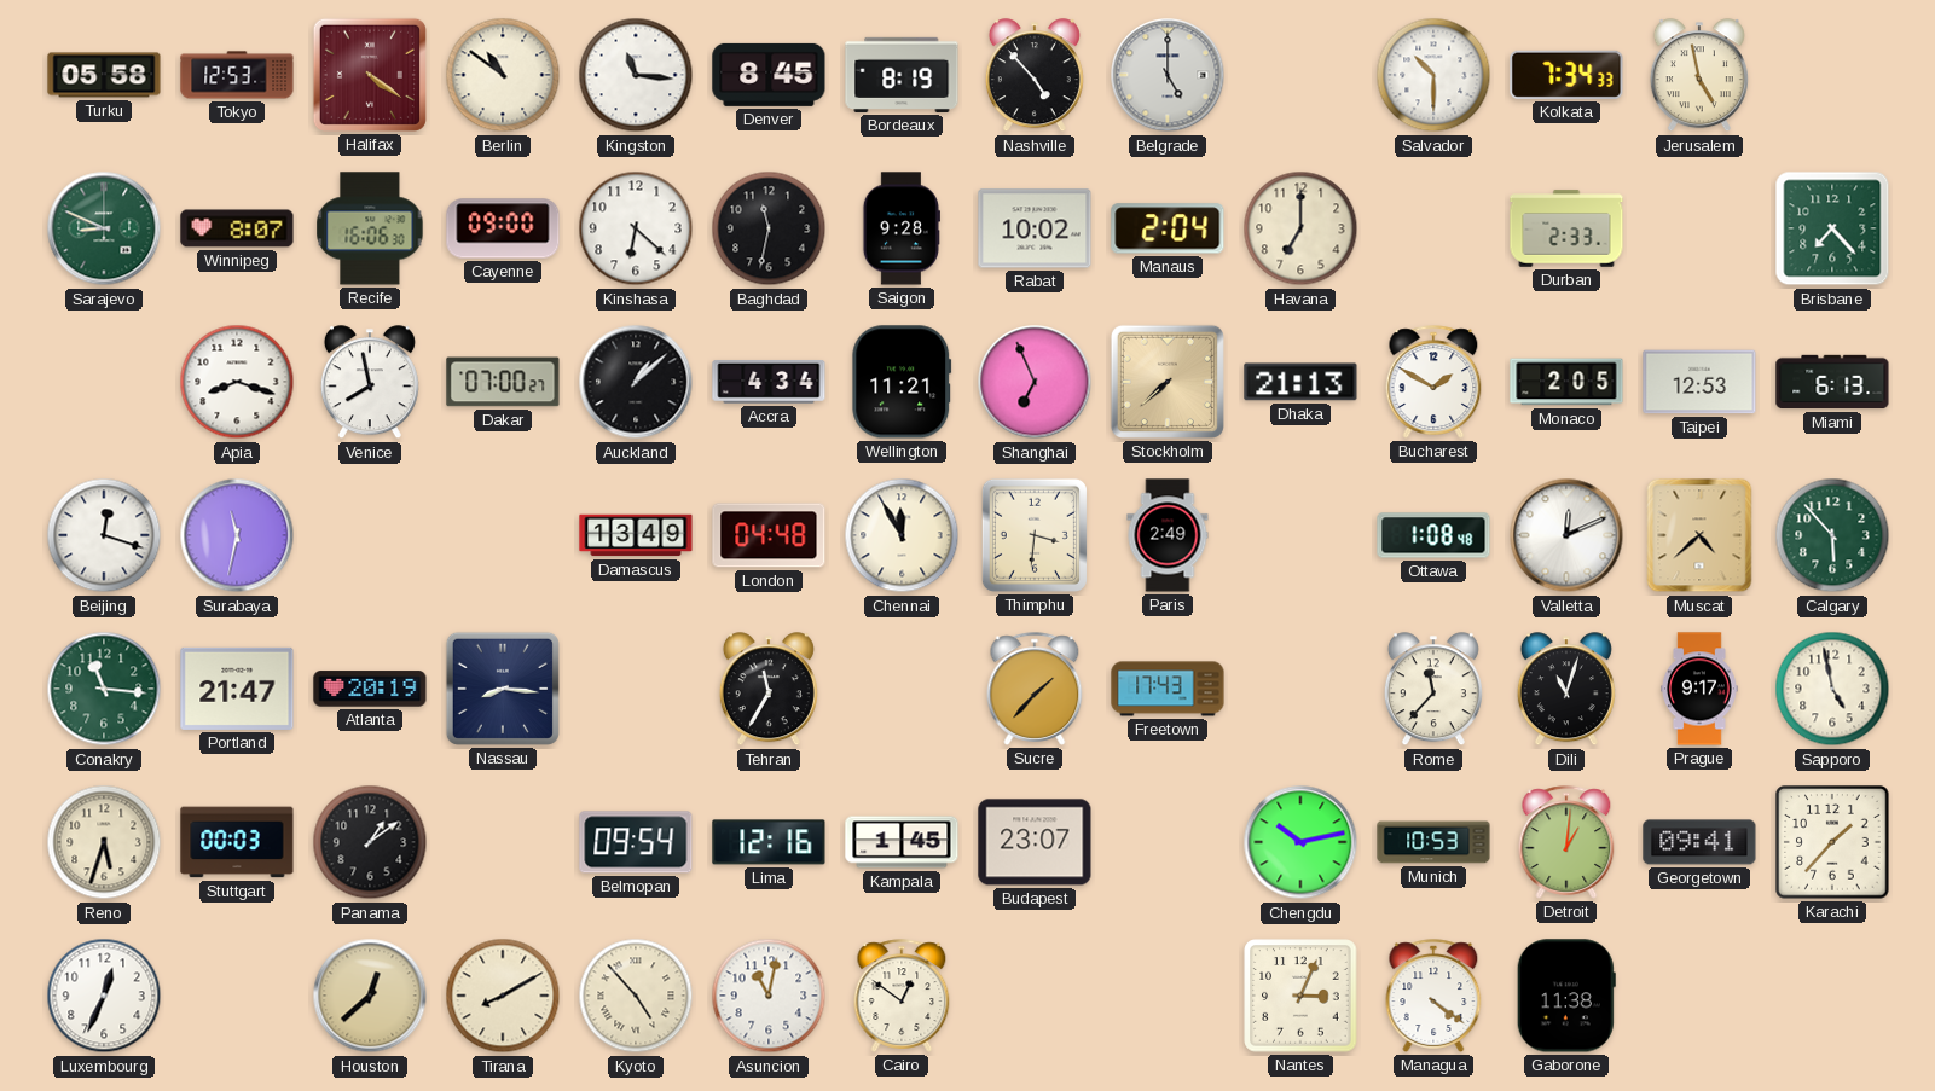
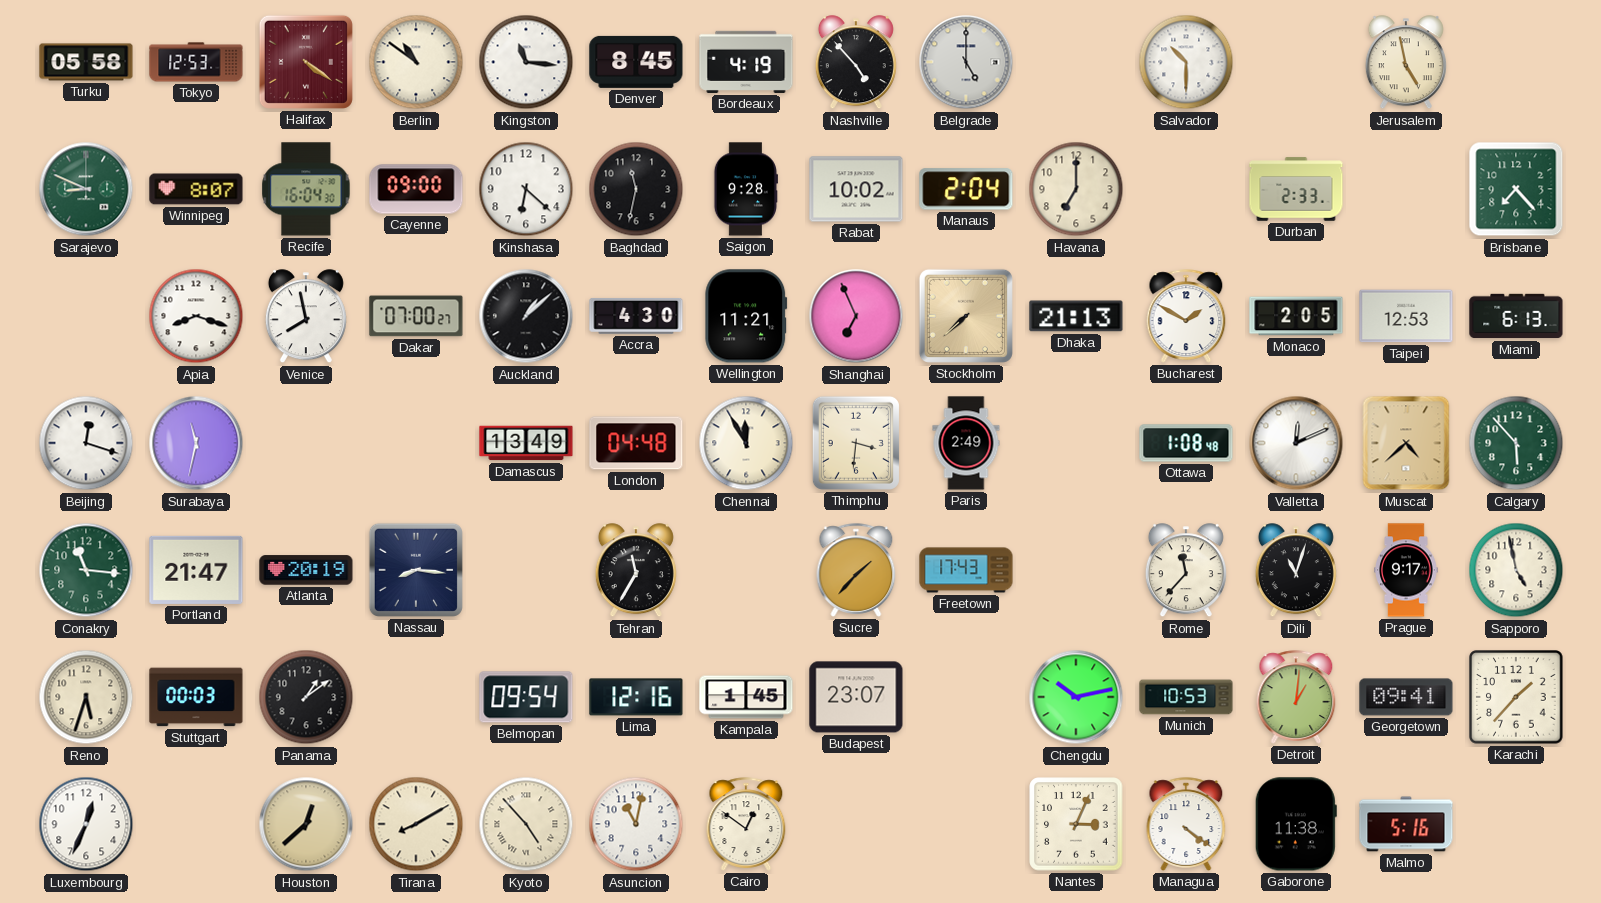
Bordeaux: 8:19 -> 4:19 (746, 62)
Kolkata: 7:34 -> none (1566, 75)
Recife: 16:06 -> 16:04 (306, 189)
Accra: 4:34 -> 4:30 (636, 316)
Malmo: none -> 5:16 (1406, 824)
